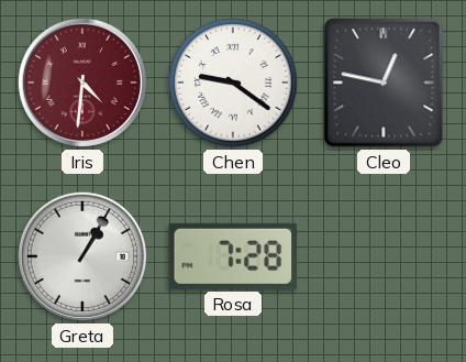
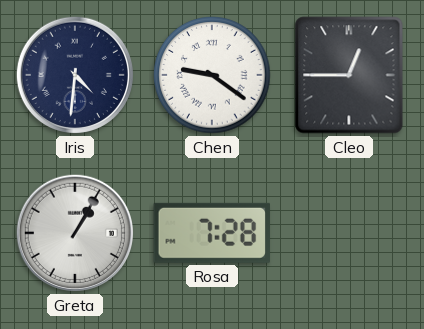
Iris dial: burgundy -> navy (75, 75)
Cleo: 12:47 -> 12:45 (349, 75)
